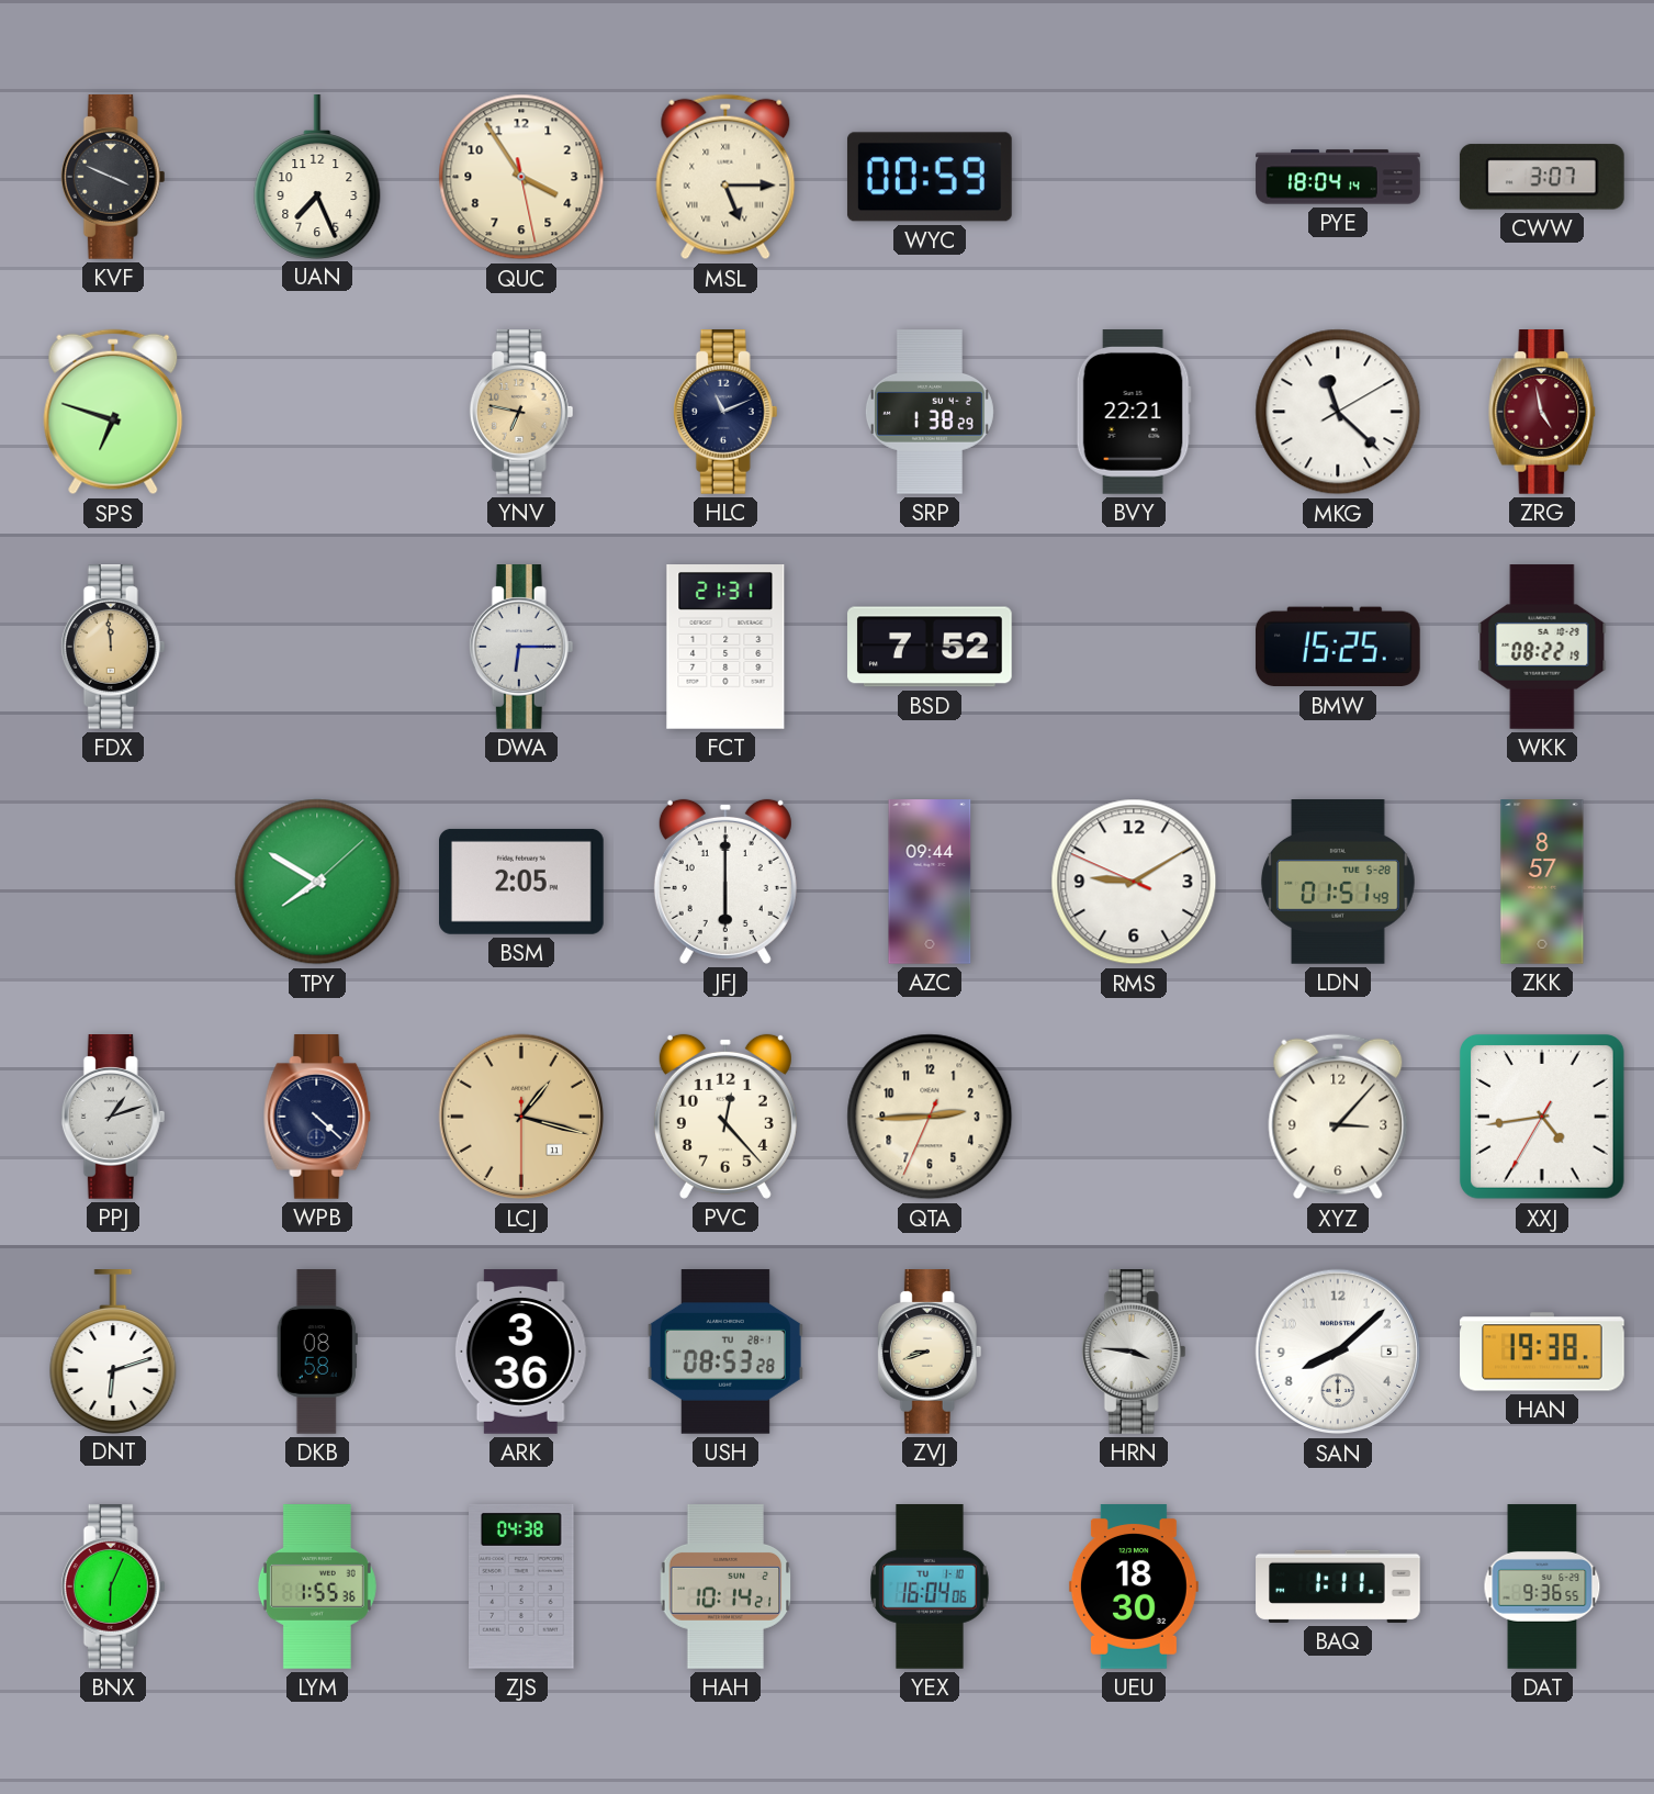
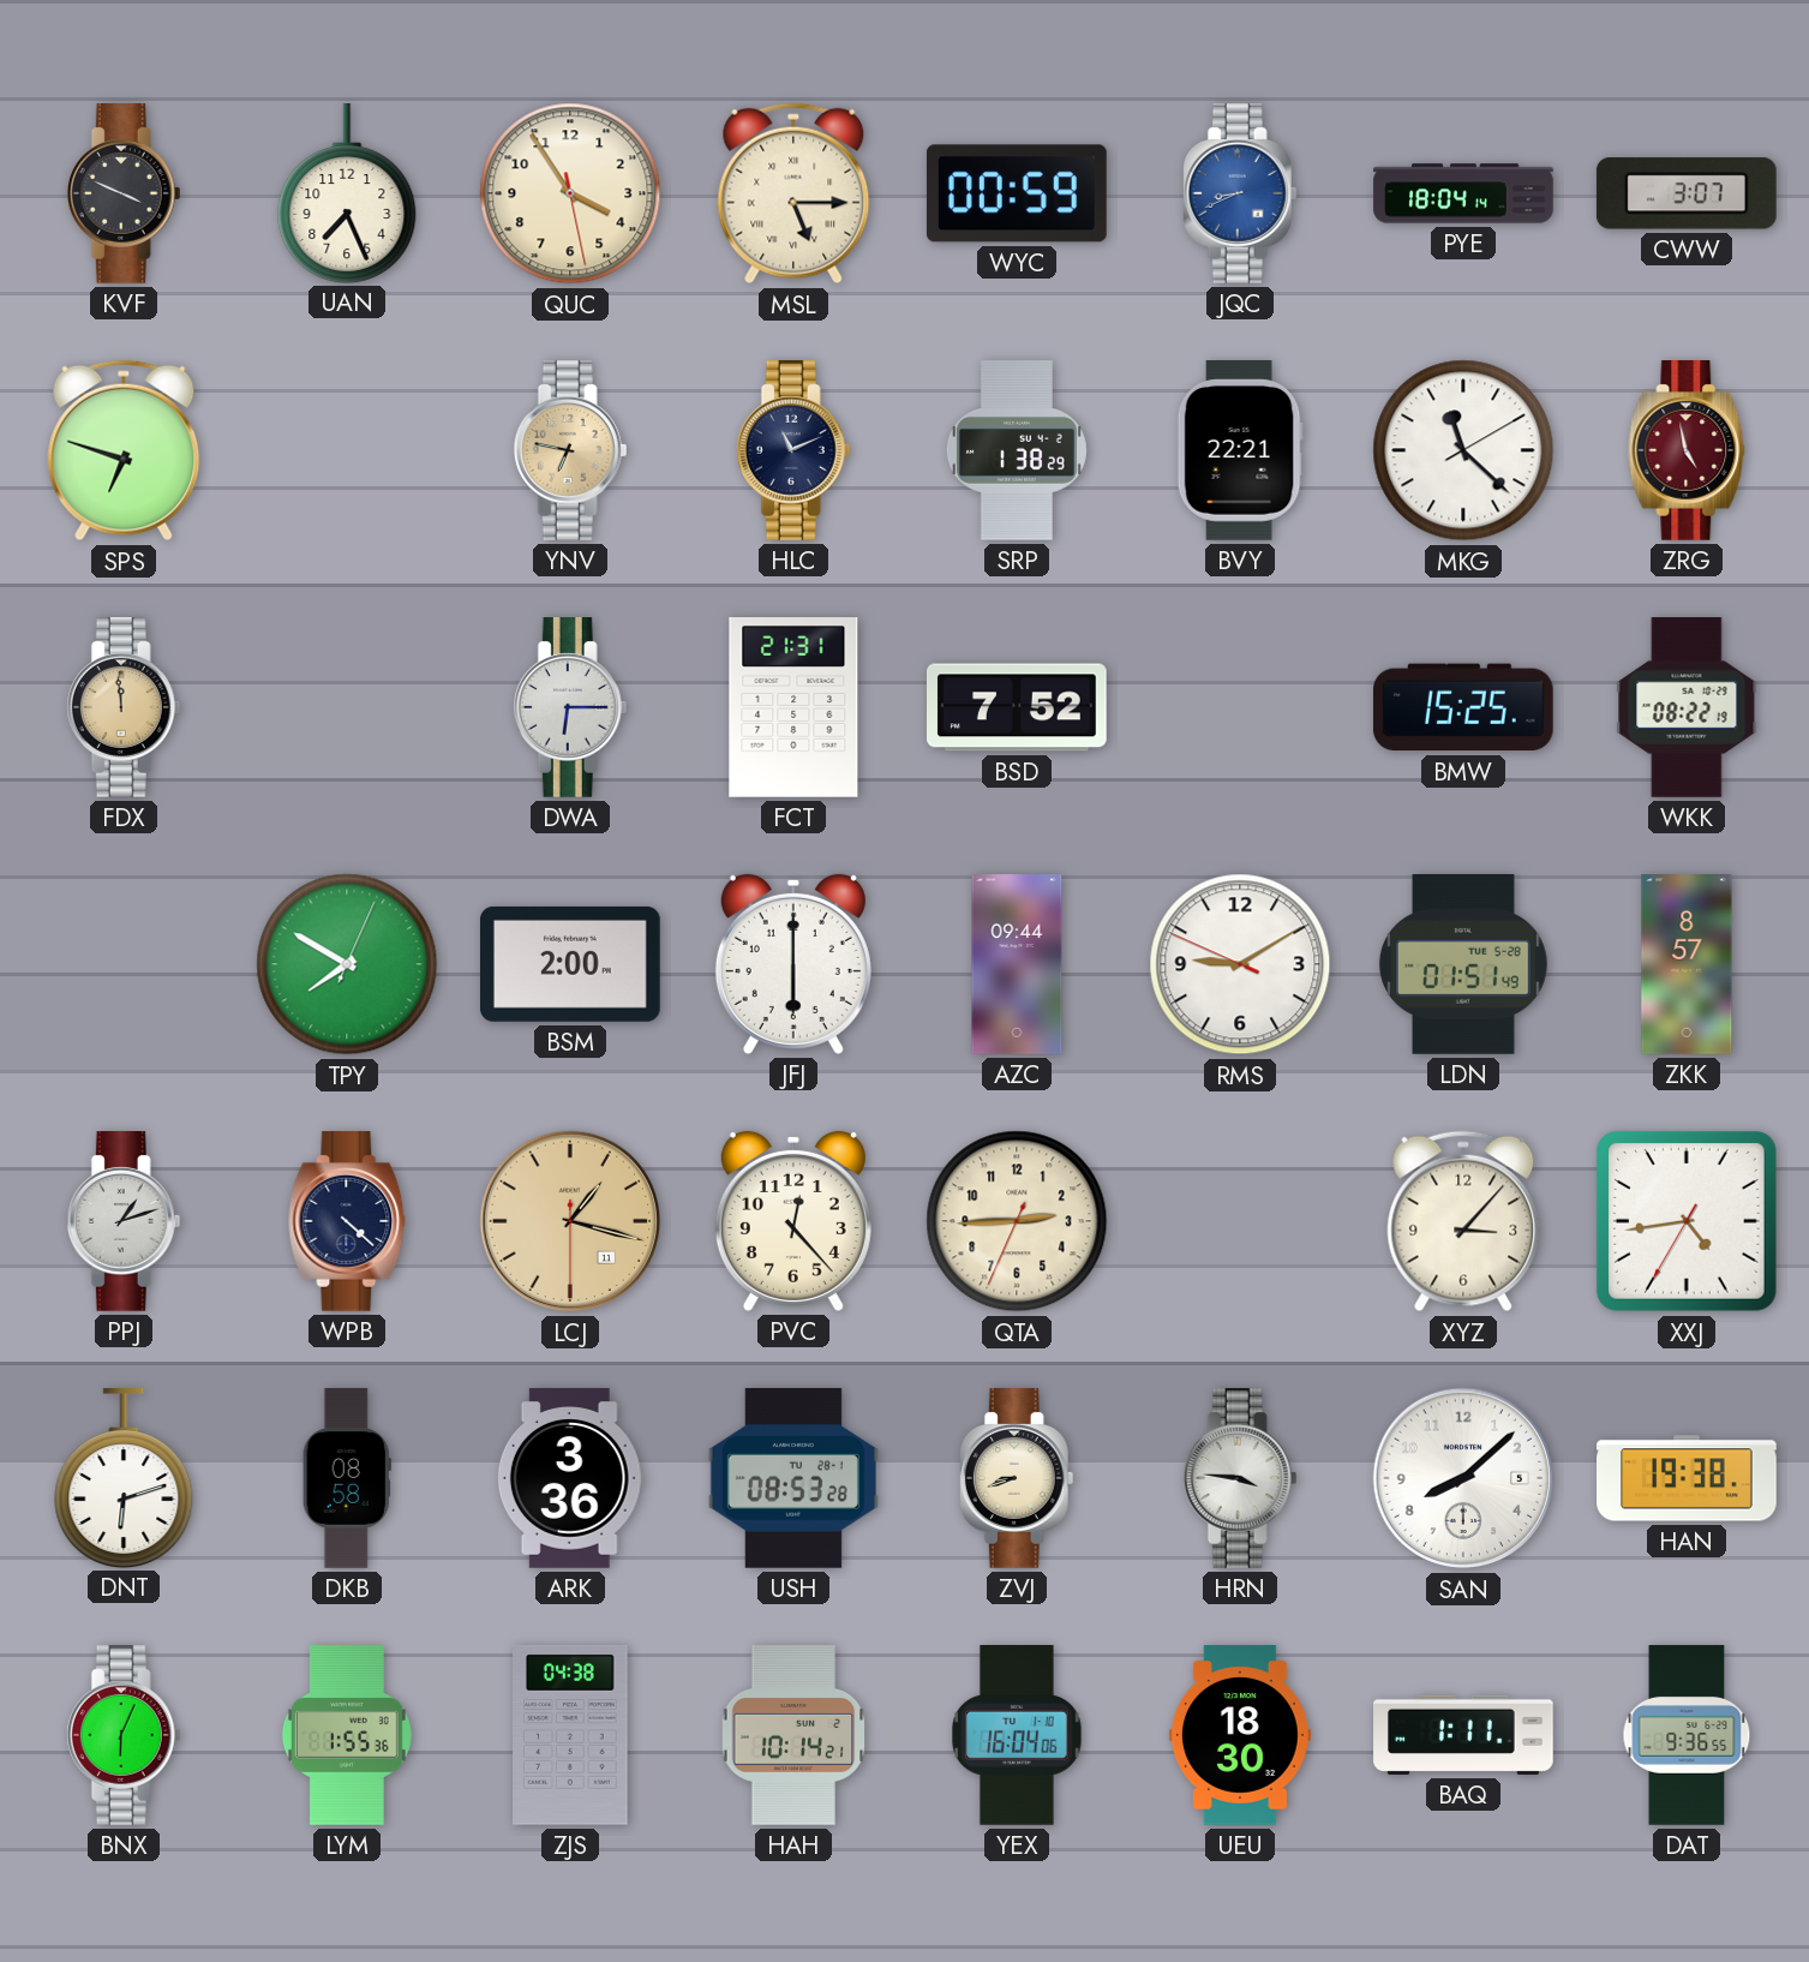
JQC: none -> 8:41 (1240, 195)
TPY: 7:50:08 -> 7:50:04 (347, 964)
BSM: 2:05 -> 2:00 (571, 964)
